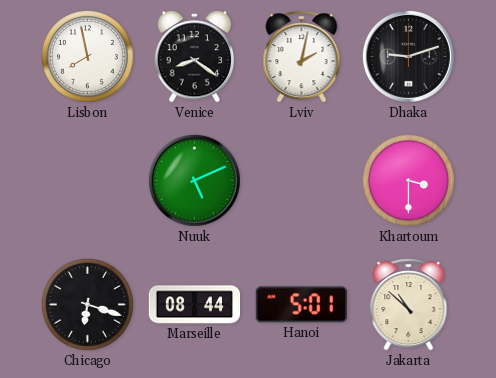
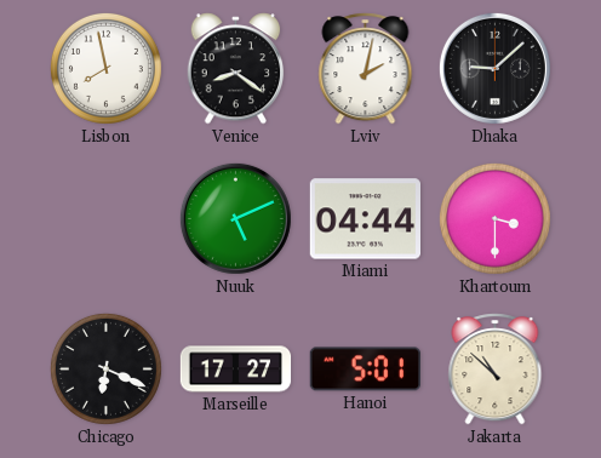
Dhaka: 9:12 -> 9:08 (494, 68)
Miami: none -> 04:44 (365, 219)
Chicago: 6:18 -> 6:19 (105, 368)
Marseille: 08:44 -> 17:27 (236, 370)
